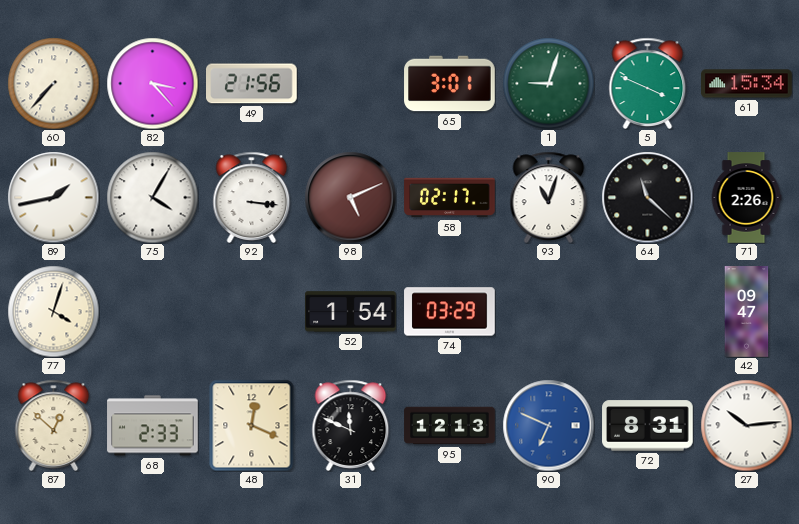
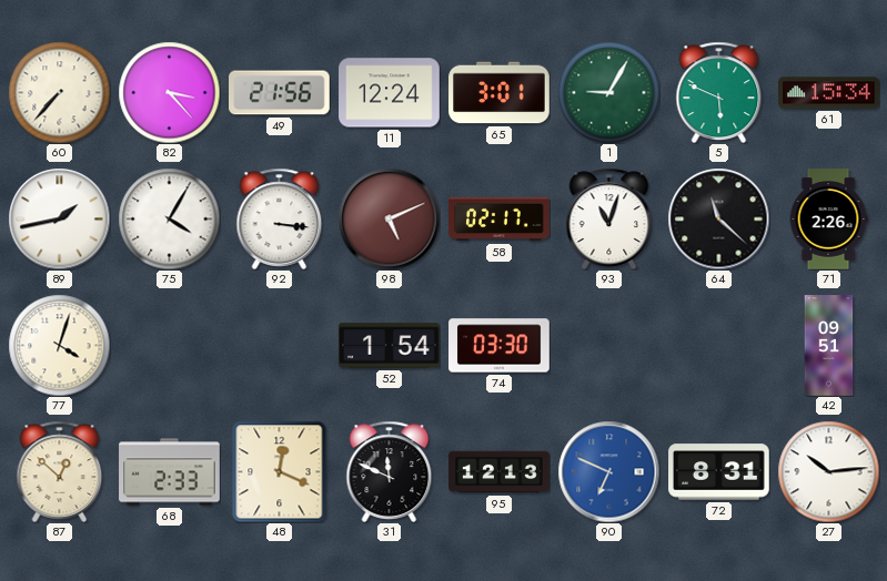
11: none -> 12:24 (390, 93)
1: 9:03 -> 9:05 (608, 92)
5: 3:49 -> 5:49 (719, 92)
74: 03:29 -> 03:30 (500, 346)
42: 09:47 -> 09:51 (829, 346)
